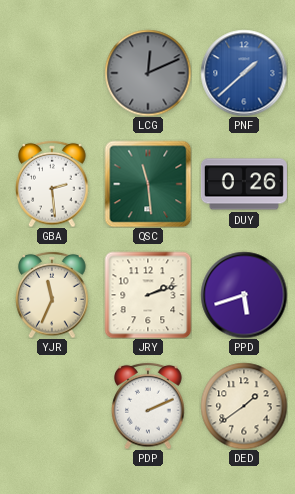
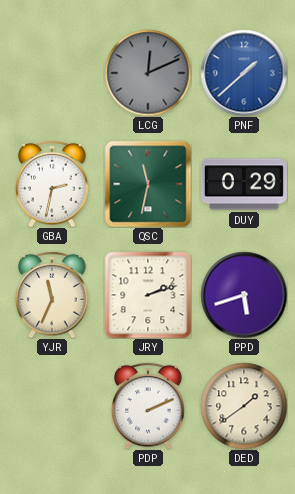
GBA: 2:29 -> 2:32 (52, 184)
QSC: 11:29 -> 11:32 (148, 184)
DUY: 0:26 -> 0:29 (244, 184)
